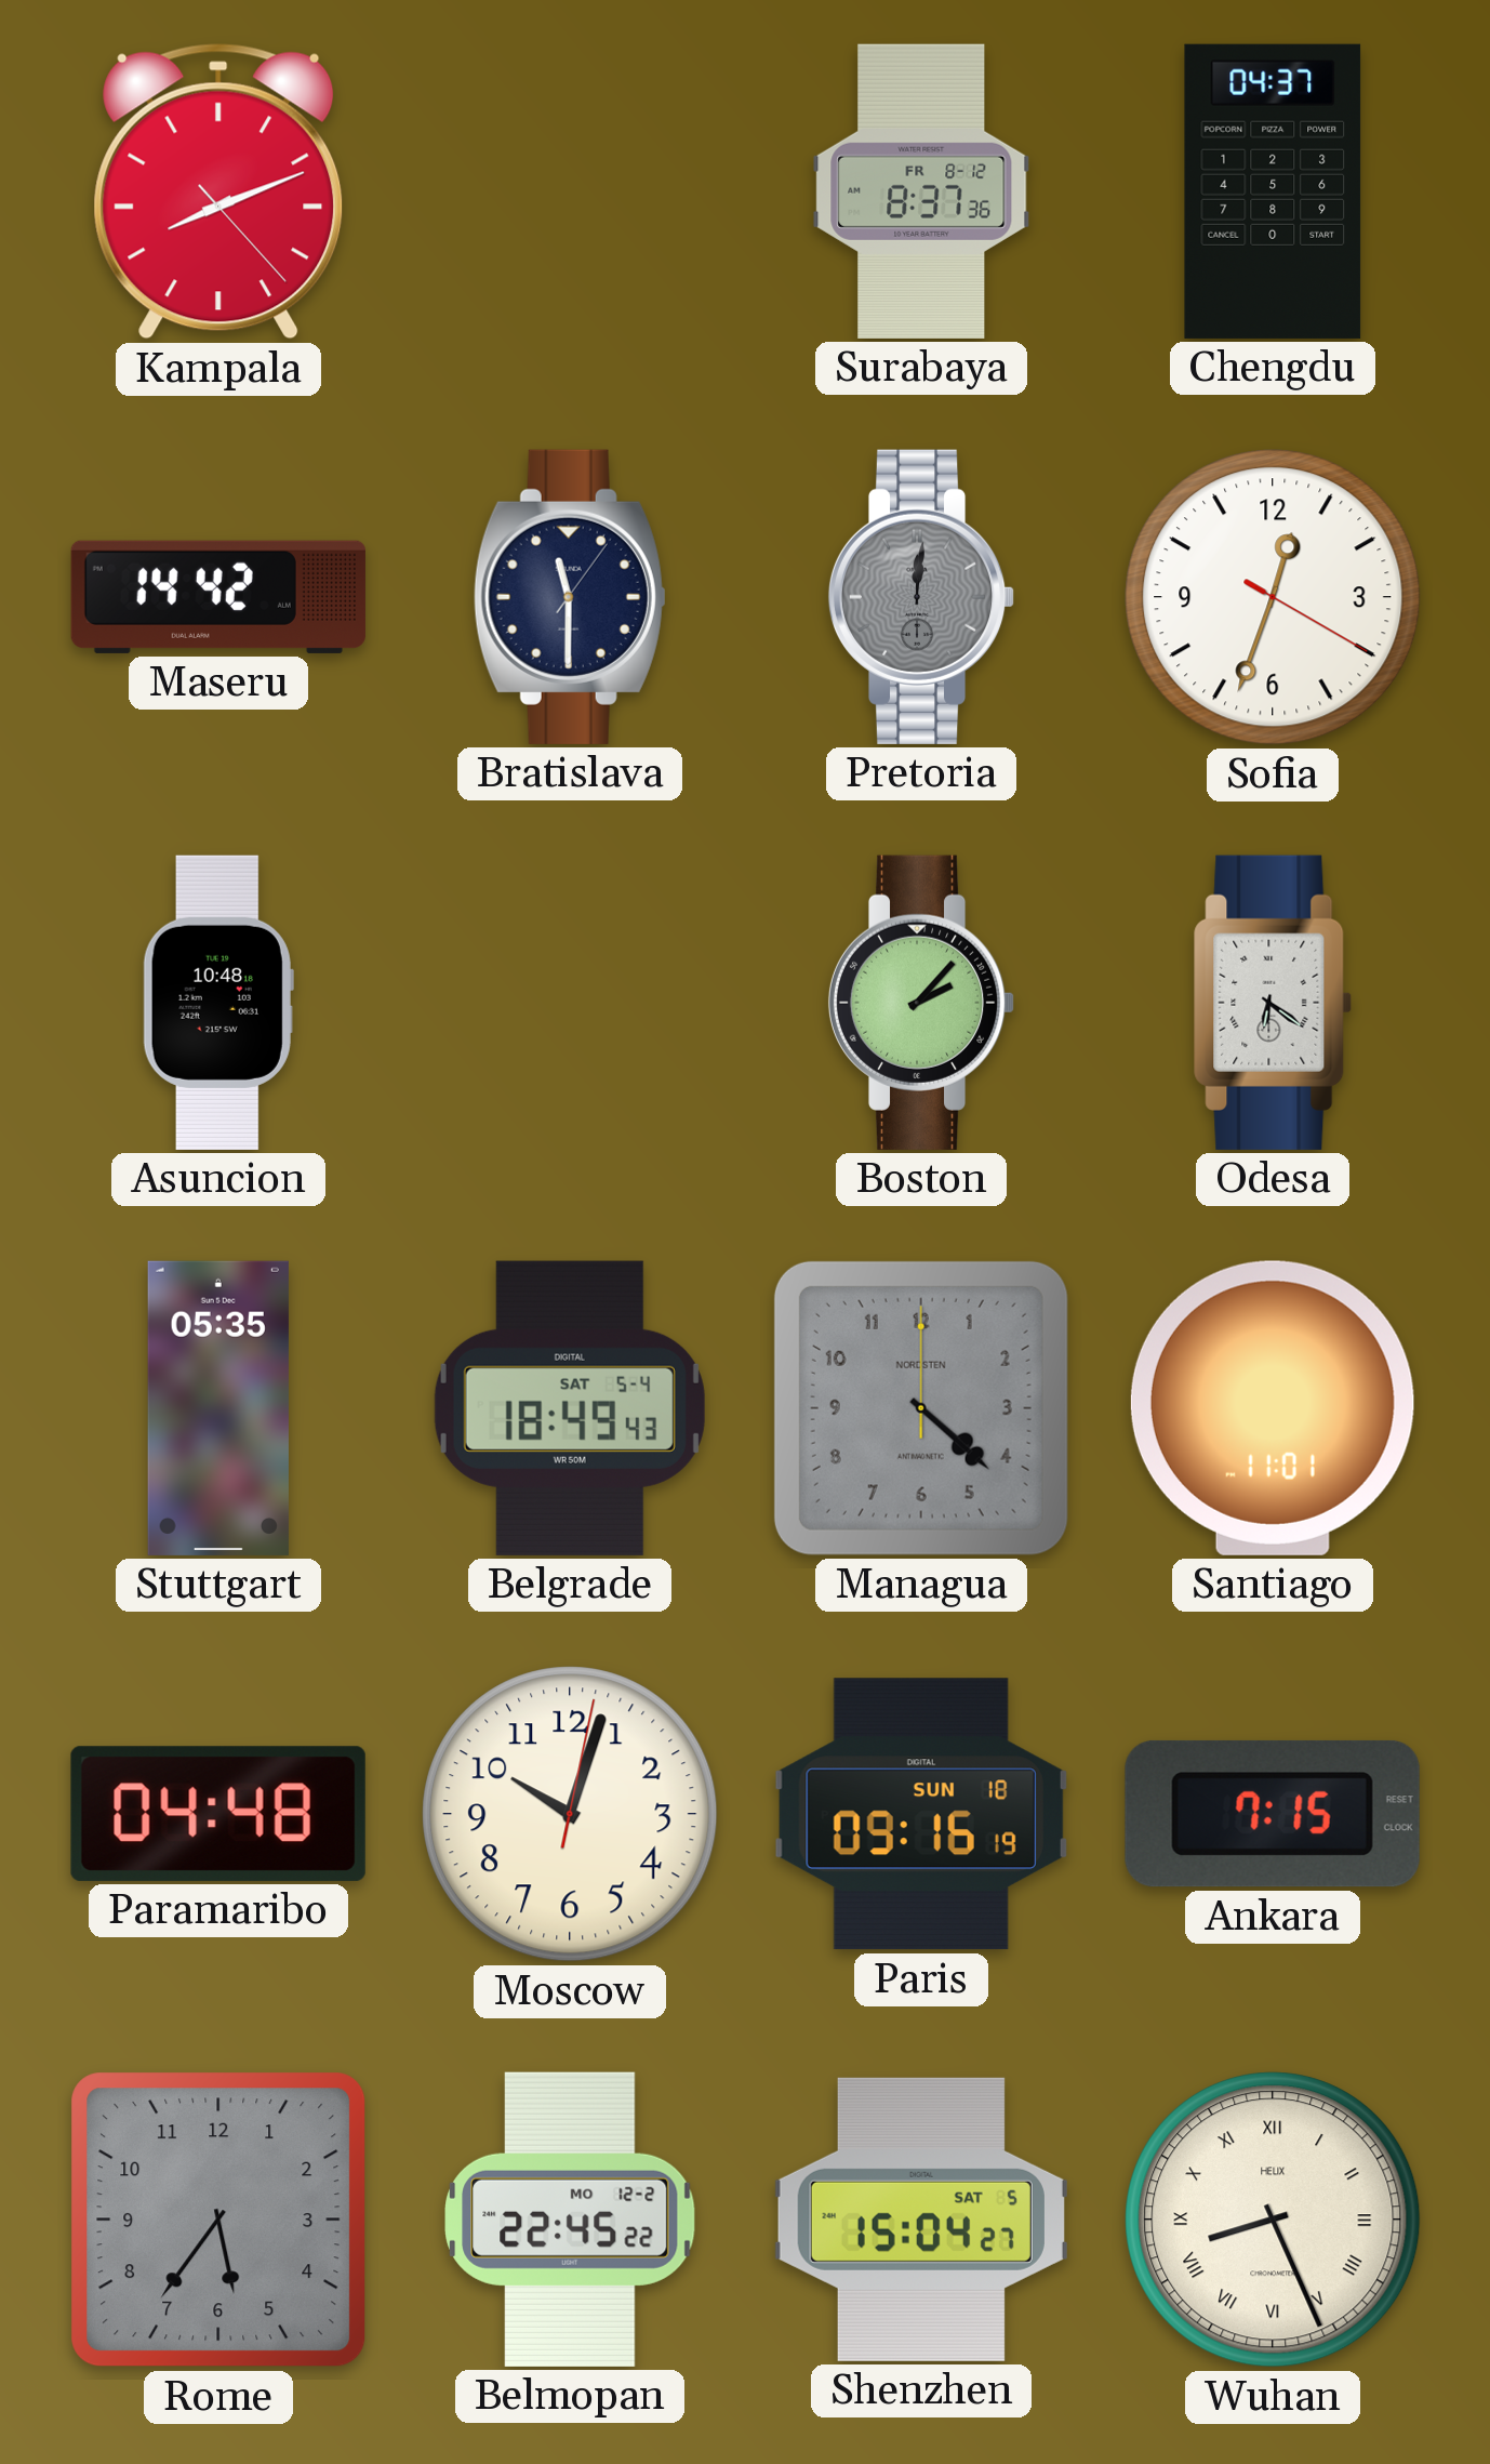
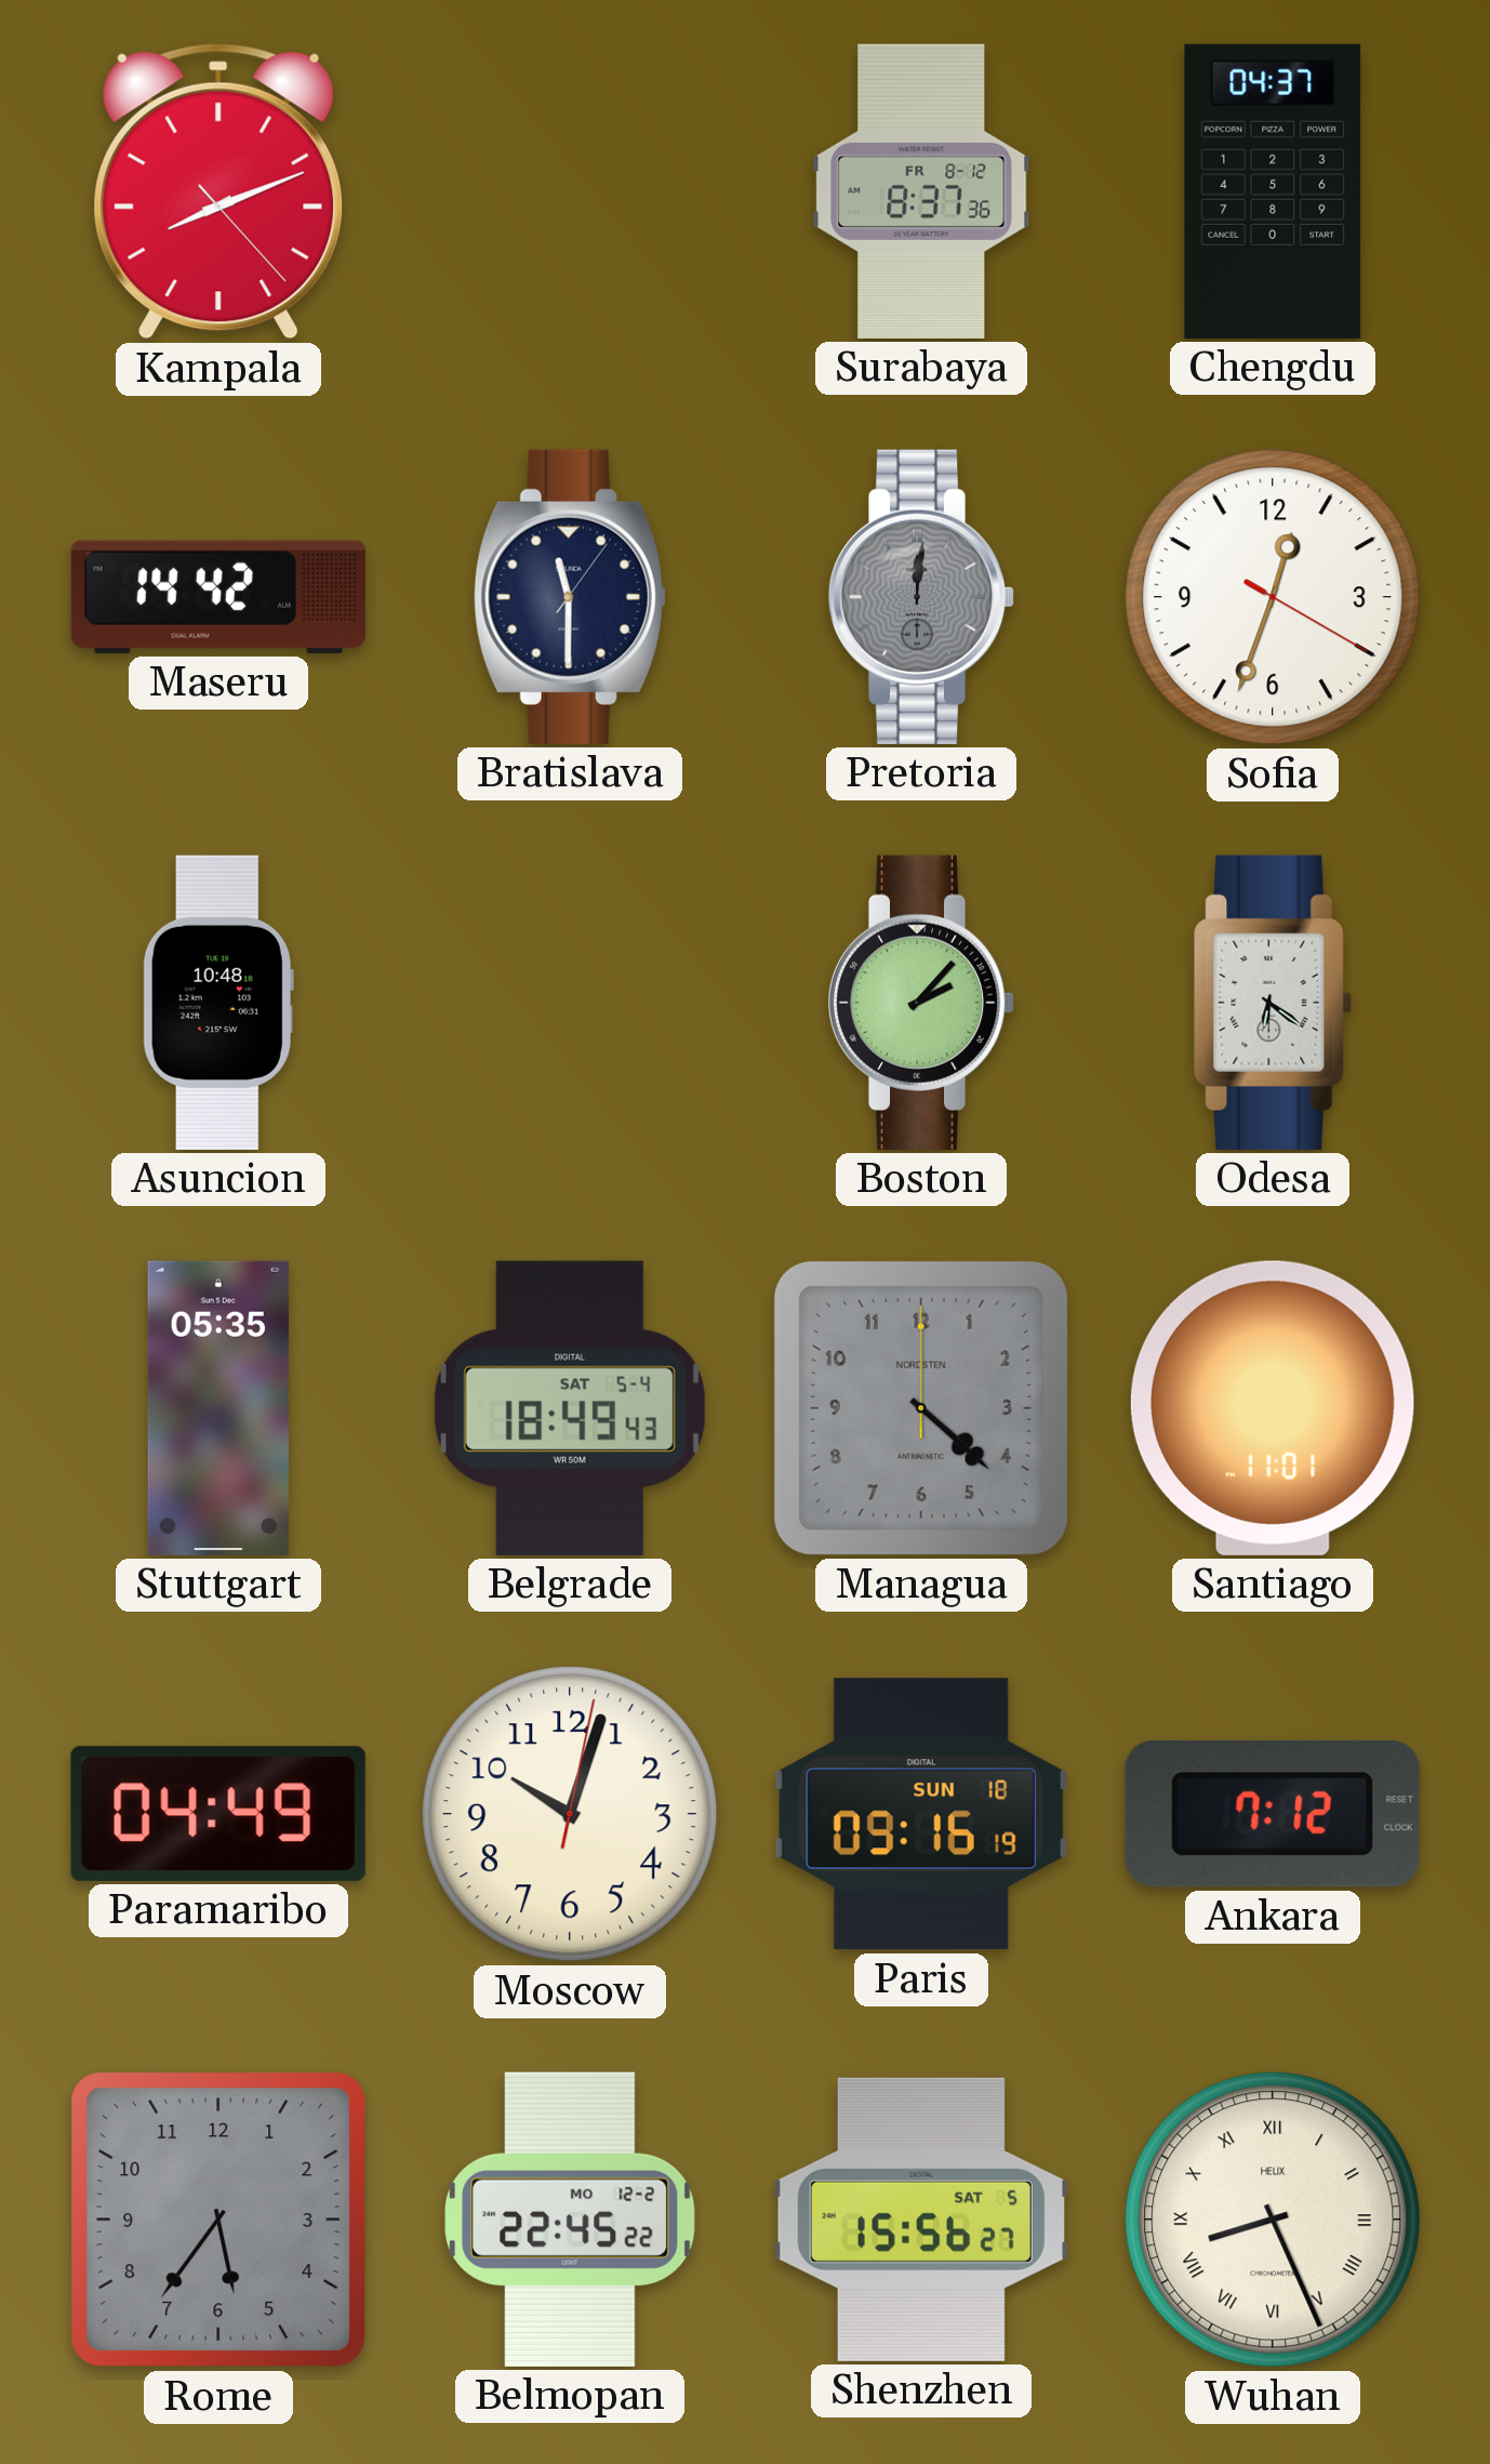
Paramaribo: 04:48 -> 04:49 (218, 1814)
Ankara: 7:15 -> 7:12 (1273, 1814)
Shenzhen: 15:04 -> 15:56 (921, 2220)
